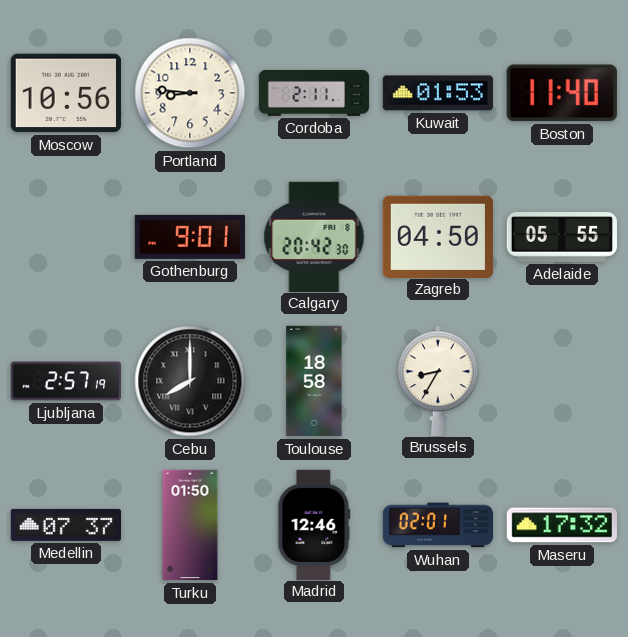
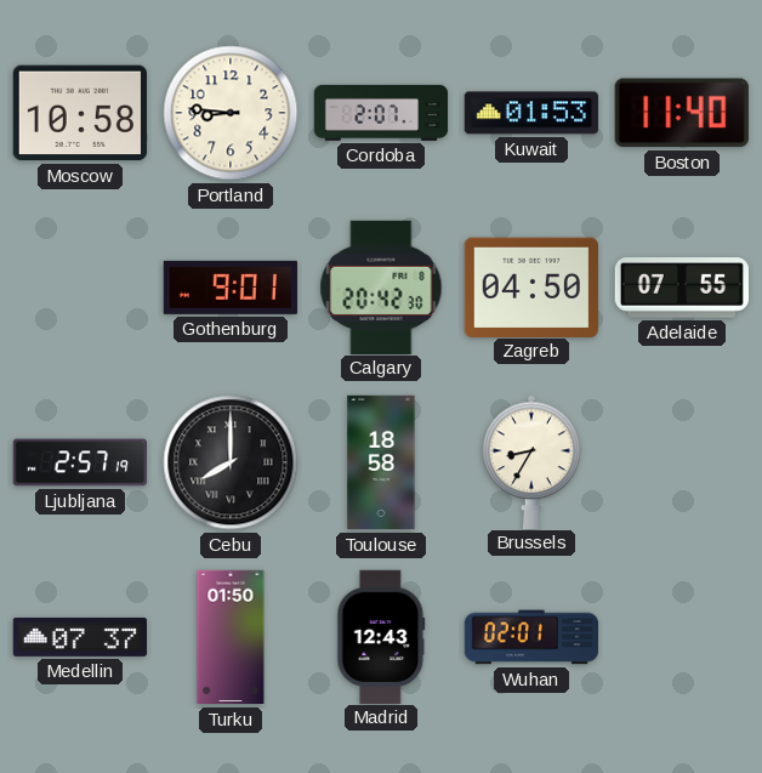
Moscow: 10:56 -> 10:58 (80, 113)
Cordoba: 2:11 -> 2:07 (381, 113)
Adelaide: 05:55 -> 07:55 (681, 288)
Madrid: 12:46 -> 12:43 (381, 636)
Maseru: 17:32 -> none (562, 525)
